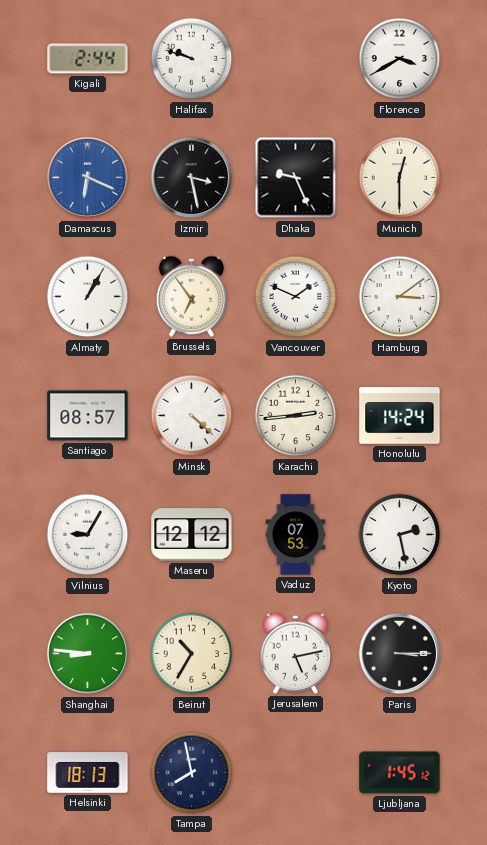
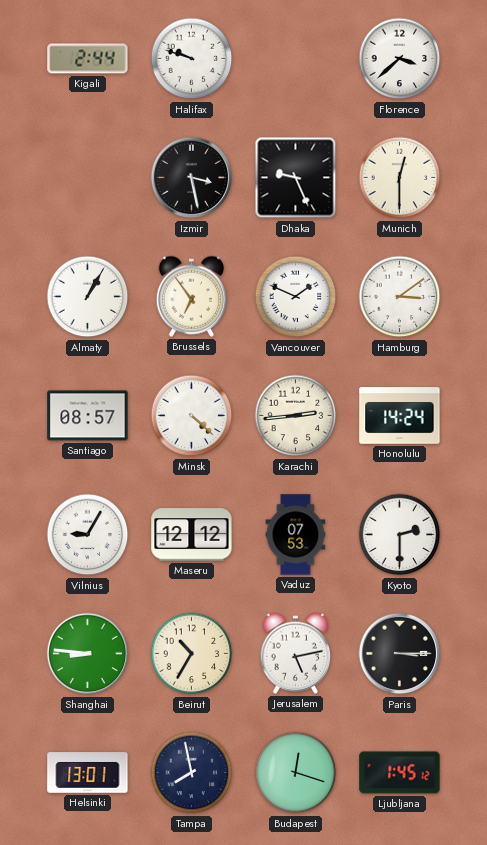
Florence: 3:40 -> 3:38 (400, 59)
Damascus: 6:19 -> none (88, 178)
Kyoto: 2:28 -> 2:30 (400, 535)
Helsinki: 18:13 -> 13:01 (88, 773)
Budapest: none -> 12:18 (296, 773)
